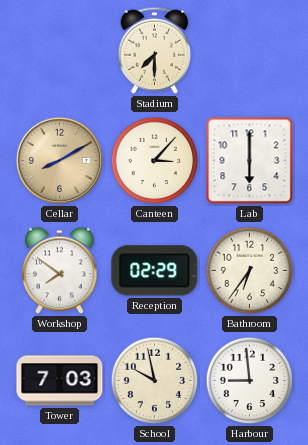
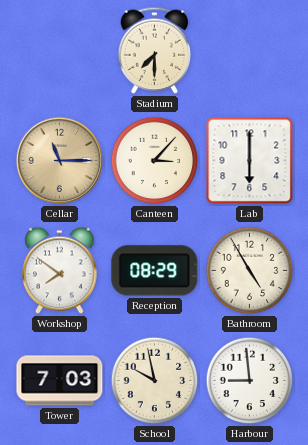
Cellar: 8:10 -> 11:15 (60, 161)
Reception: 02:29 -> 08:29 (155, 271)
Bathroom: 6:36 -> 4:55 (250, 271)
